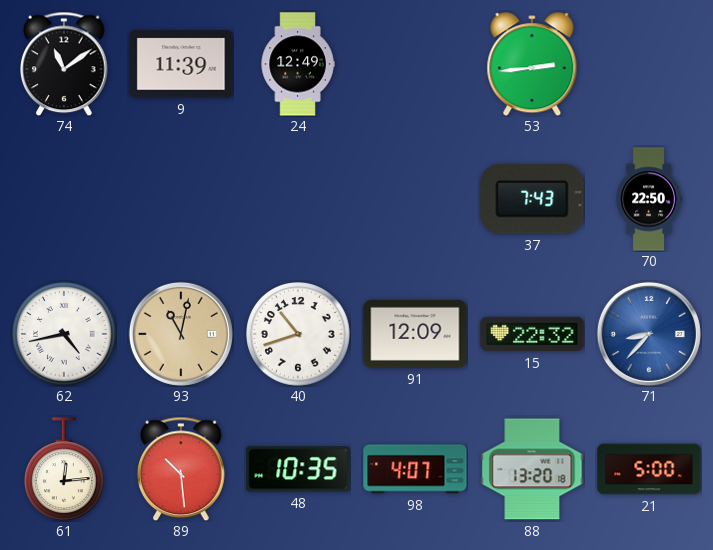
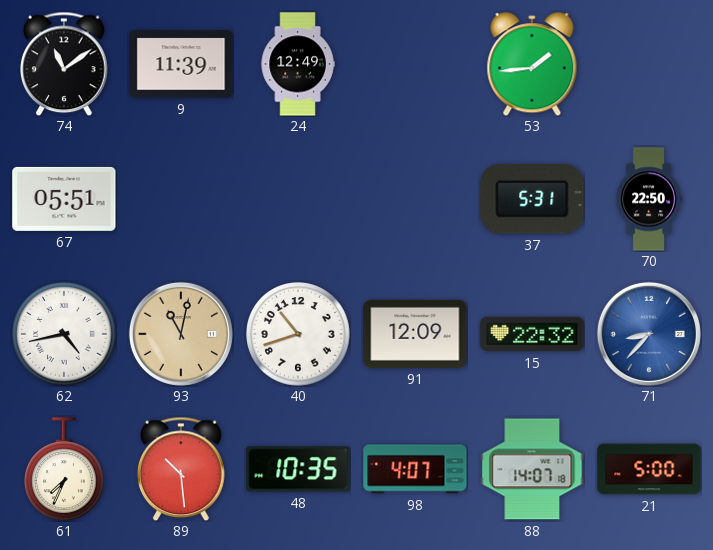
53: 2:44 -> 1:44 (532, 64)
67: none -> 05:51 (64, 199)
37: 7:43 -> 5:31 (532, 199)
61: 12:14 -> 7:34 (65, 469)
88: 13:20 -> 14:07 (532, 469)
